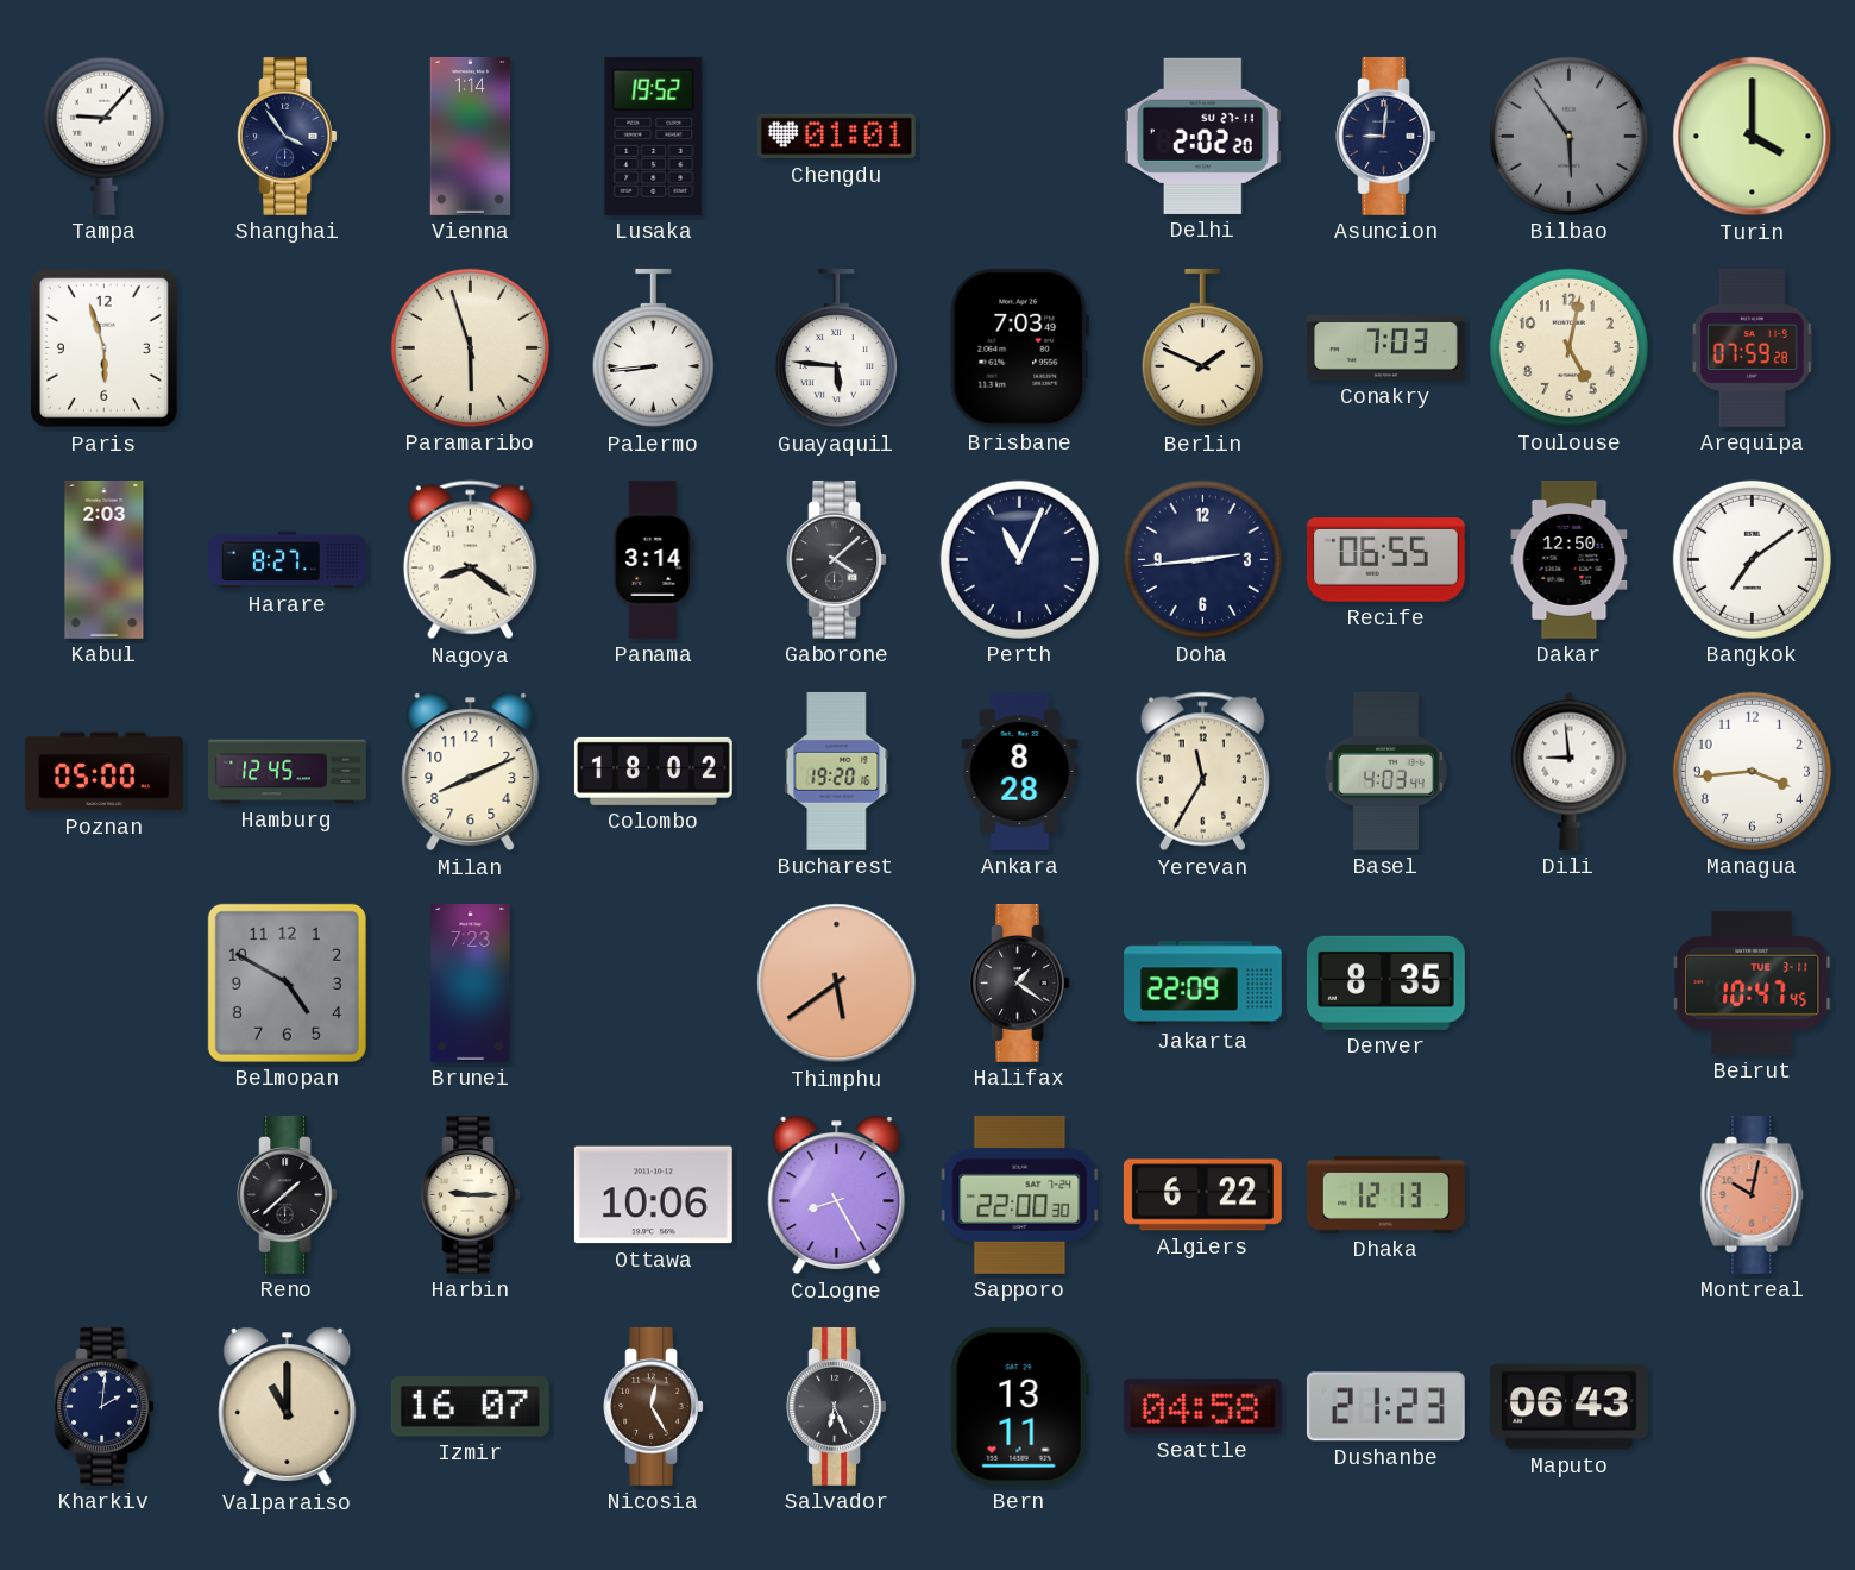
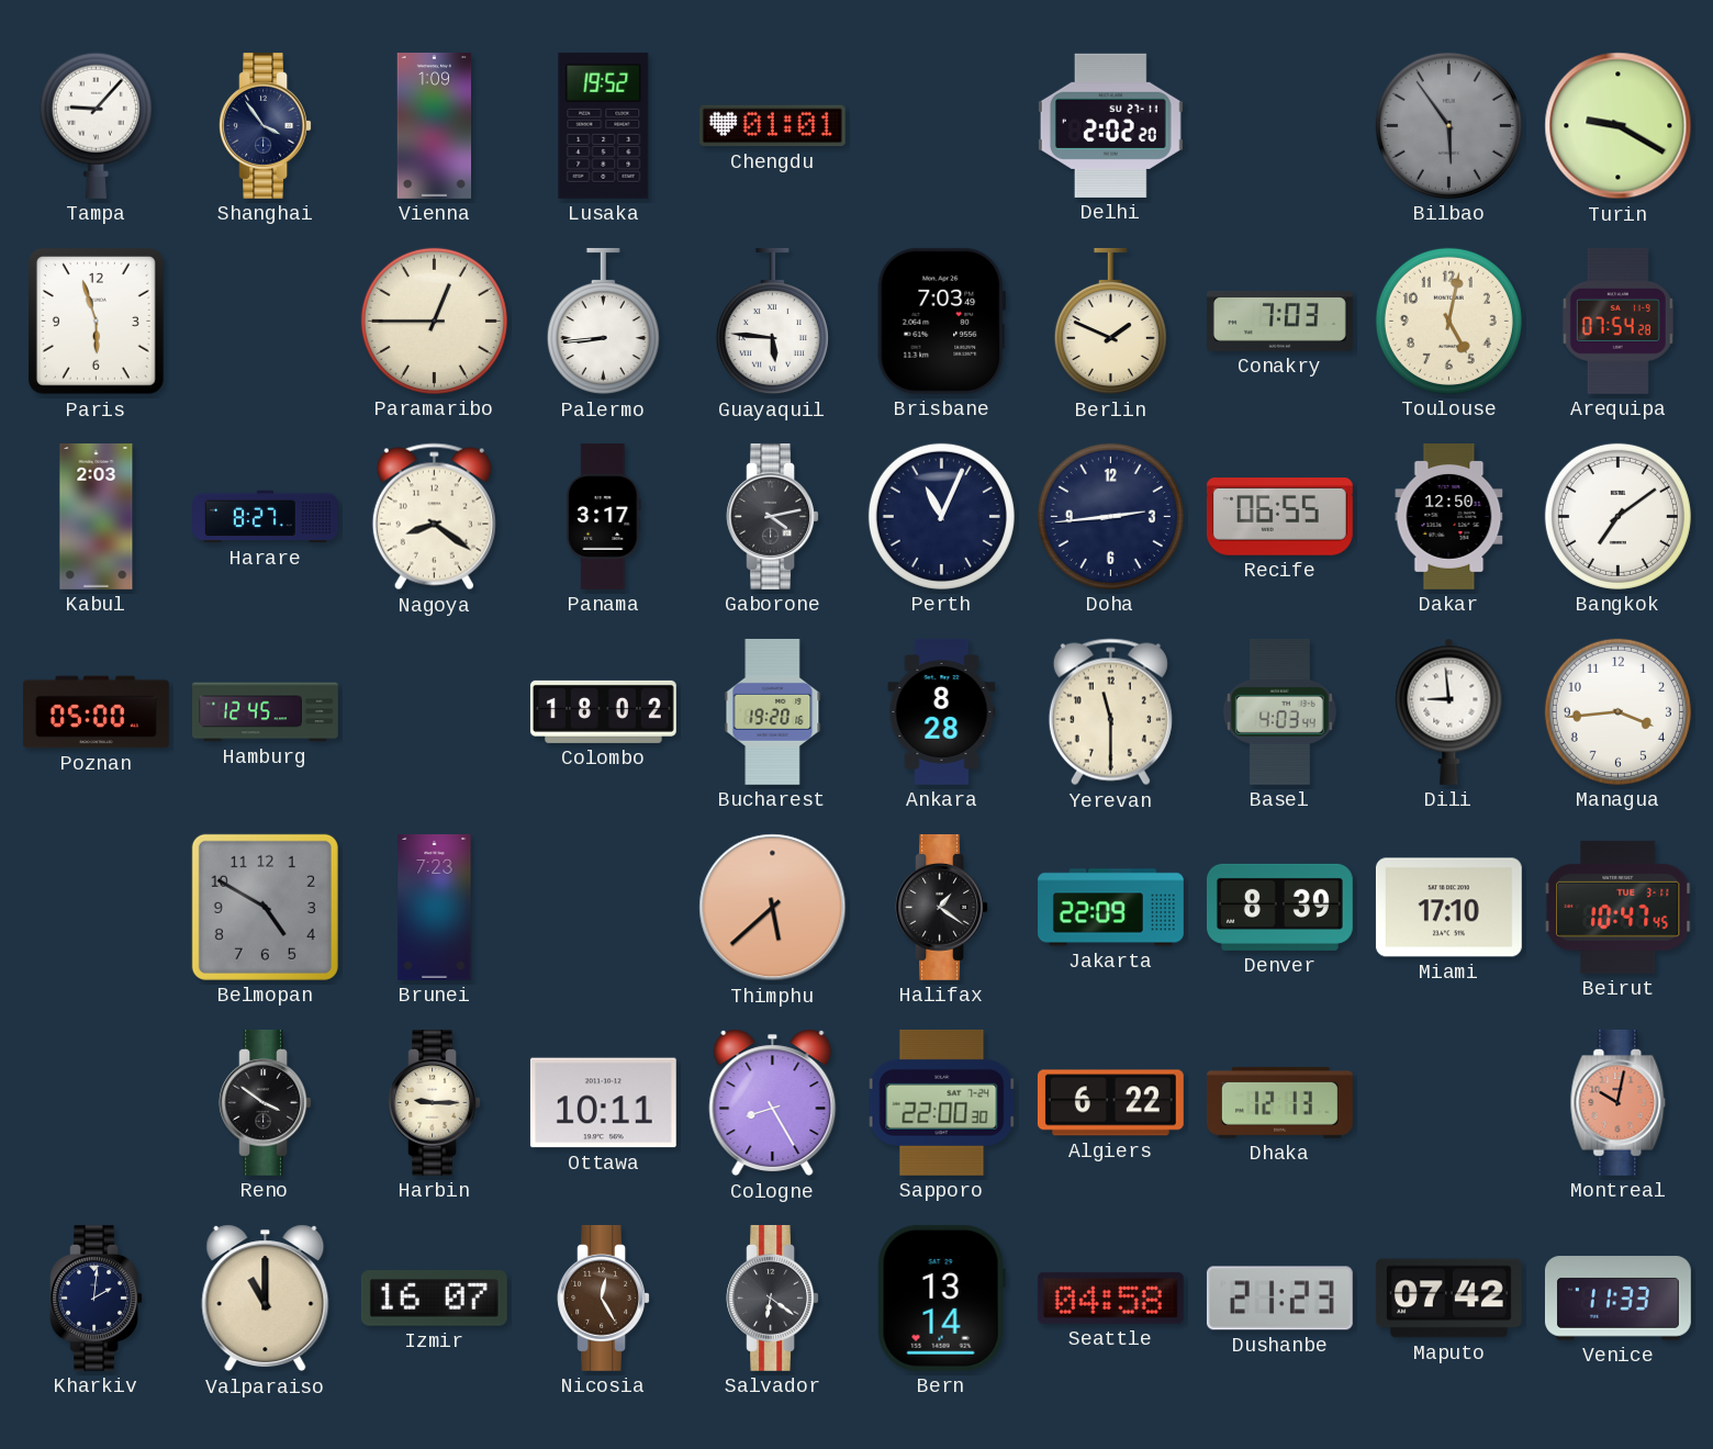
Vienna: 1:14 -> 1:09 (435, 125)
Asuncion: 9:01 -> none (1385, 136)
Turin: 4:00 -> 9:20 (1619, 126)
Paramaribo: 5:57 -> 12:45 (434, 321)
Arequipa: 07:59 -> 07:54 (1617, 321)
Panama: 3:14 -> 3:17 (604, 516)
Gaborone: 4:08 -> 4:13 (772, 516)
Milan: 8:11 -> none (471, 772)
Yerevan: 11:35 -> 11:30 (1110, 712)
Thimphu: 5:39 -> 5:38 (773, 908)
Denver: 8:35 -> 8:39 (1279, 907)
Miami: none -> 17:10 (1448, 908)
Reno: 1:38 -> 3:51 (265, 1102)
Ottawa: 10:06 -> 10:11 (603, 1103)
Salvador: 6:26 -> 6:21 (772, 1298)
Bern: 13:11 -> 13:14 (941, 1298)
Maputo: 06:43 -> 07:42 (1448, 1299)
Venice: none -> 11:33 (1617, 1299)
